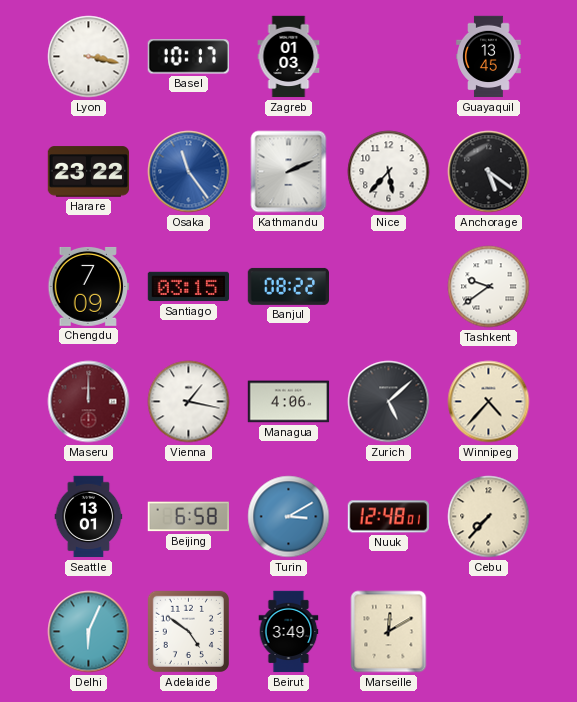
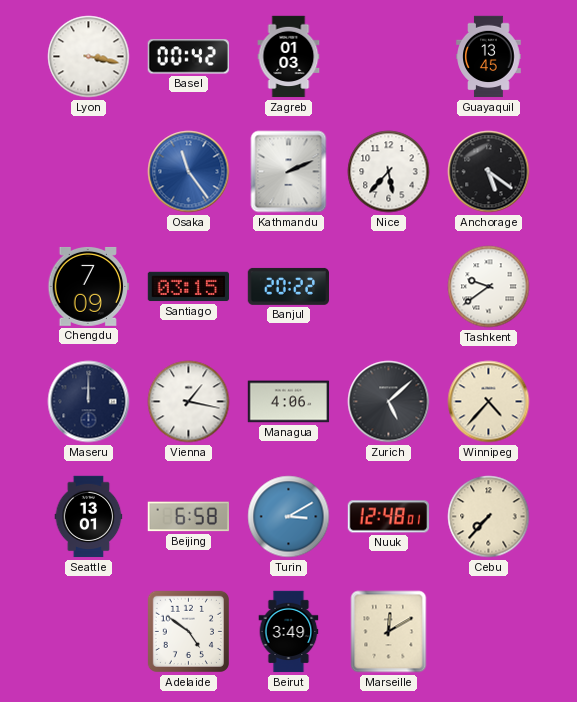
Basel: 10:17 -> 00:42 (188, 57)
Harare: 23:22 -> none (89, 172)
Banjul: 08:22 -> 20:22 (288, 286)
Maseru dial: burgundy -> navy (89, 402)
Delhi: 6:04 -> none (89, 632)
